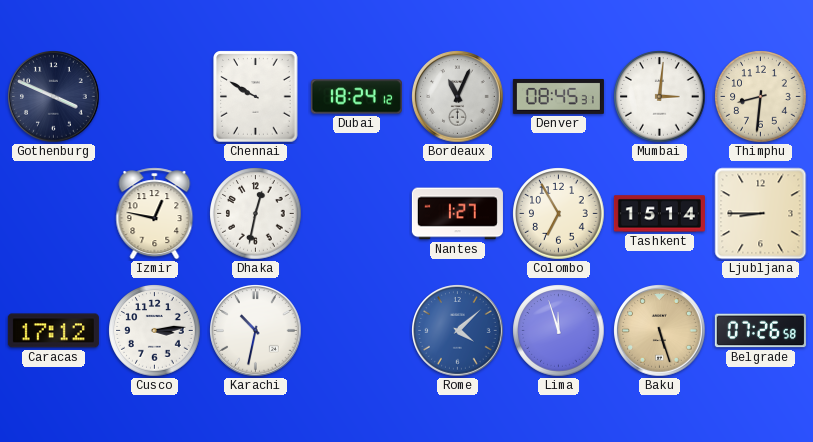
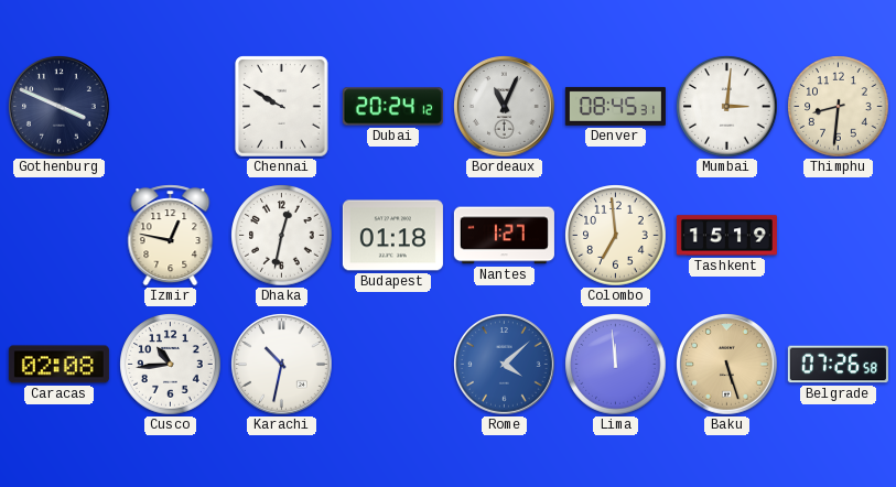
Dubai: 18:24 -> 20:24 (392, 107)
Budapest: none -> 01:18 (392, 236)
Colombo: 6:55 -> 6:59 (616, 236)
Tashkent: 15:14 -> 15:19 (726, 236)
Ljubljana: 8:45 -> none (761, 214)
Caracas: 17:12 -> 02:08 (58, 365)
Cusco: 3:14 -> 10:44 (171, 365)
Lima: 11:57 -> 11:59 (616, 365)
